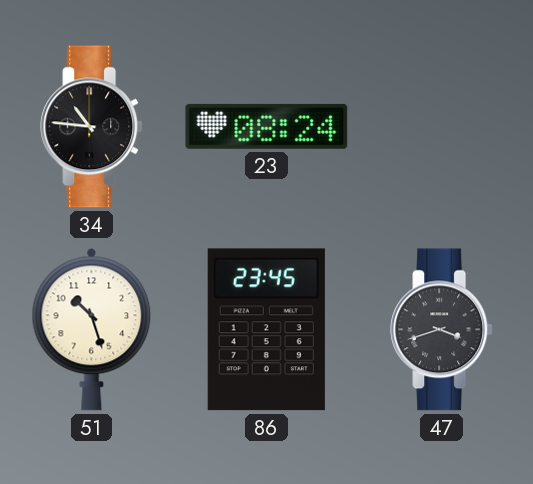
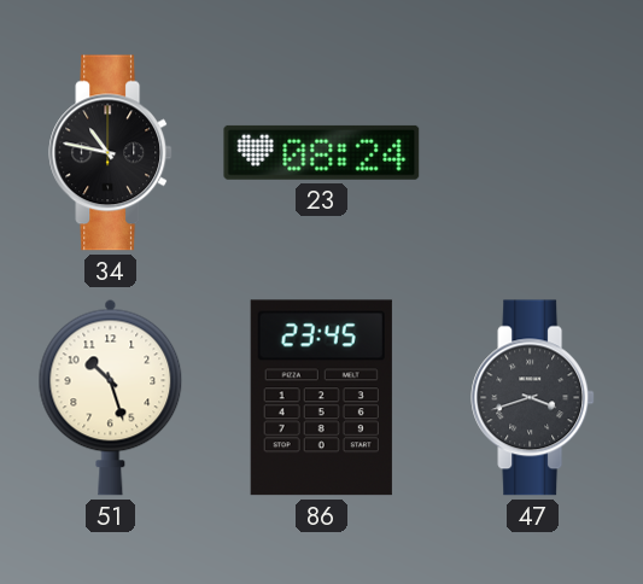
34: 10:46 -> 10:47 (111, 153)
